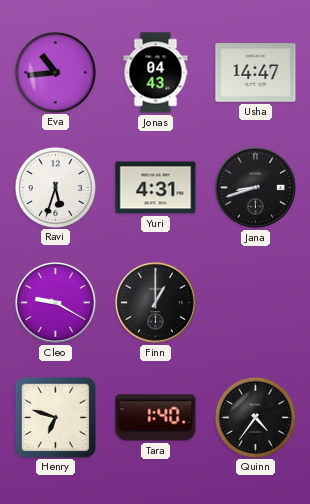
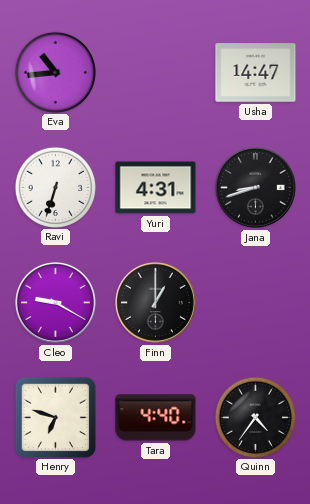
Jonas: 04:43 -> none (156, 73)
Ravi: 5:33 -> 6:33 (55, 187)
Tara: 1:40 -> 4:40 (156, 418)
